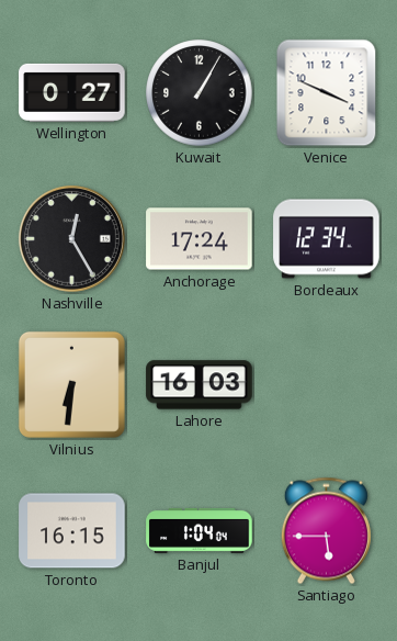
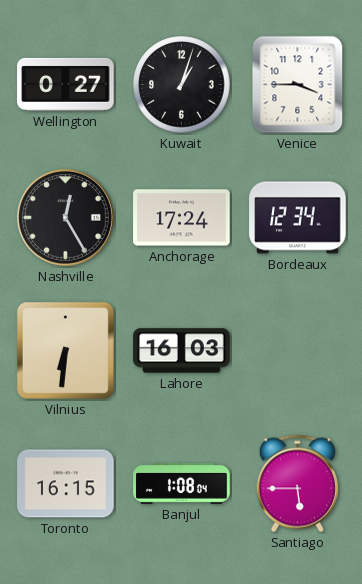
Kuwait: 1:05 -> 1:03 (182, 85)
Venice: 3:49 -> 3:45 (298, 85)
Banjul: 1:04 -> 1:08 (182, 483)
